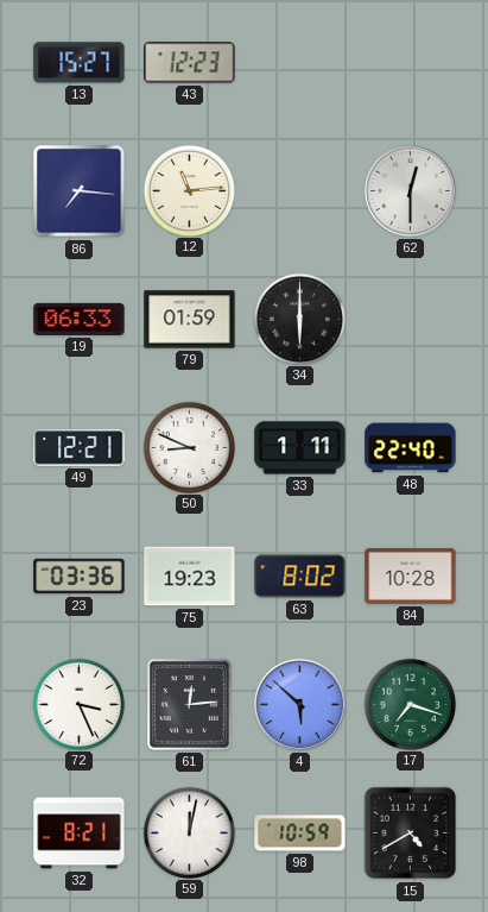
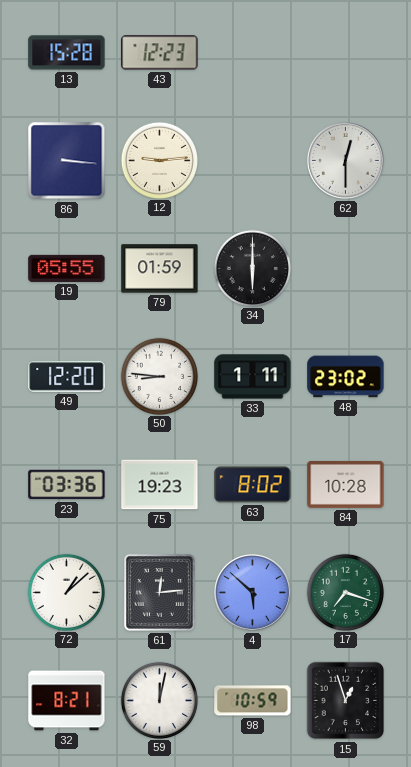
13: 15:27 -> 15:28 (67, 53)
86: 7:16 -> 3:16 (67, 161)
12: 11:14 -> 9:14 (159, 160)
19: 06:33 -> 05:55 (67, 268)
49: 12:21 -> 12:20 (67, 377)
50: 8:49 -> 8:46 (159, 376)
48: 22:40 -> 23:02 (346, 377)
72: 3:26 -> 1:08 (66, 592)
15: 4:40 -> 12:57 (346, 701)
